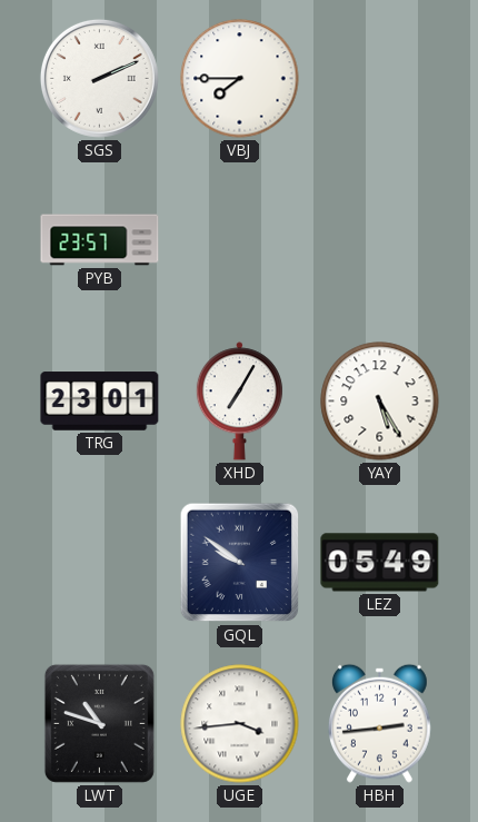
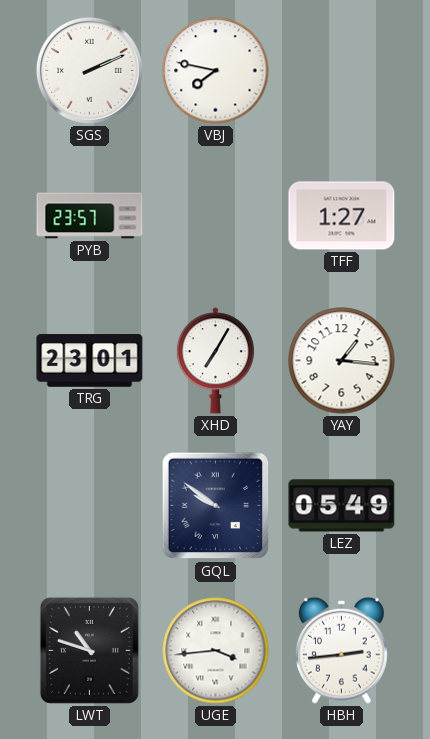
VBJ: 7:45 -> 7:47 (216, 71)
TFF: none -> 1:27 (342, 216)
YAY: 5:25 -> 1:16 (342, 361)
